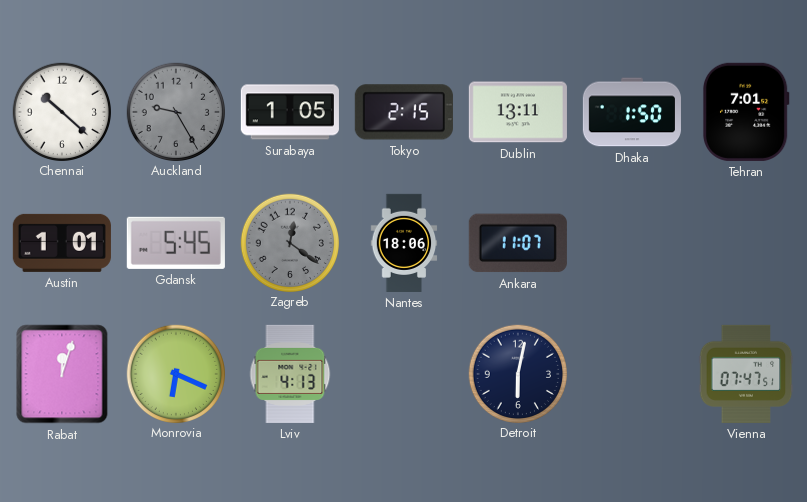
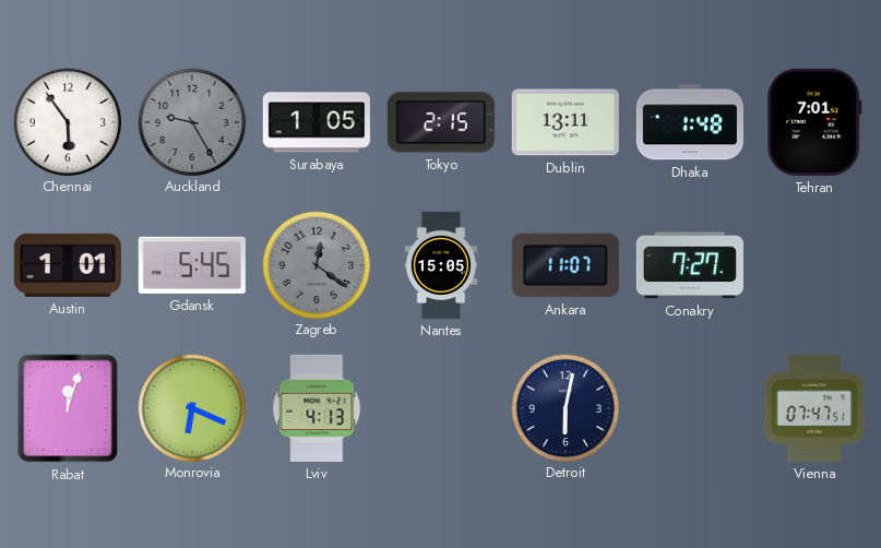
Chennai: 10:22 -> 5:54 (67, 121)
Dhaka: 1:50 -> 1:48 (690, 122)
Nantes: 18:06 -> 15:05 (441, 265)
Conakry: none -> 7:27 (690, 265)
